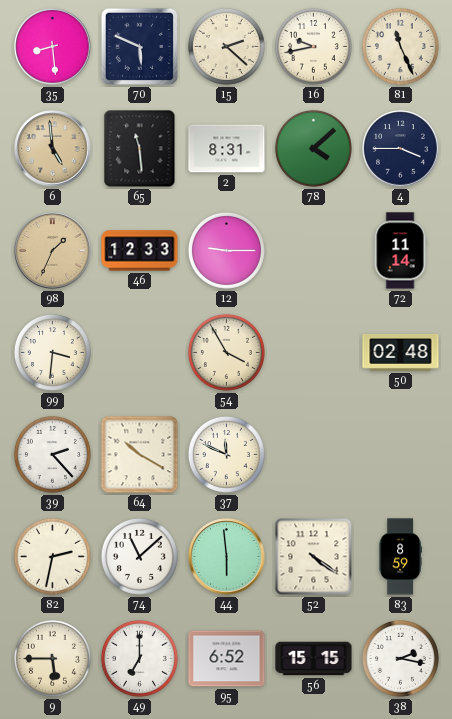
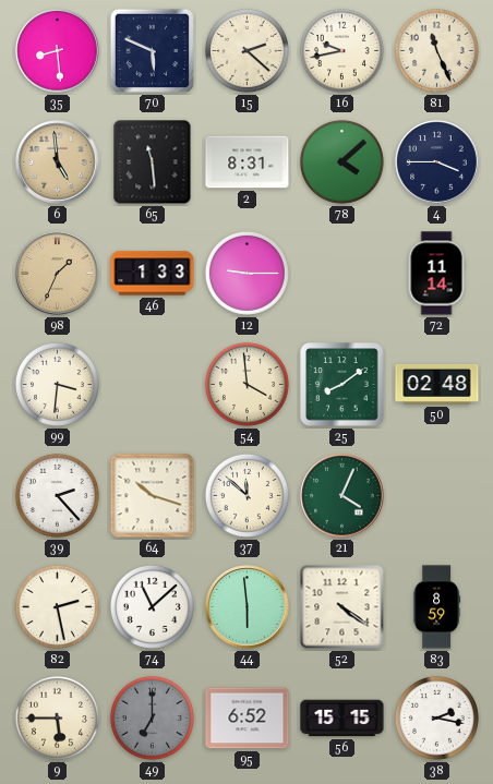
46: 12:33 -> 1:33 (153, 274)
54: 3:55 -> 3:59 (246, 384)
25: none -> 8:09 (342, 385)
64: 10:20 -> 10:18 (153, 496)
37: 11:49 -> 11:52 (246, 495)
21: none -> 4:04 (342, 496)
82: 2:32 -> 2:28 (57, 606)
49 dial: white -> grey (152, 717)
